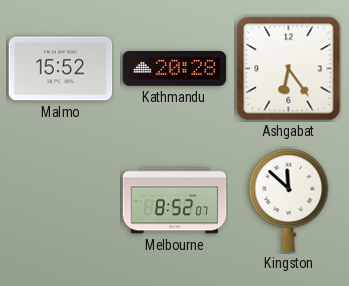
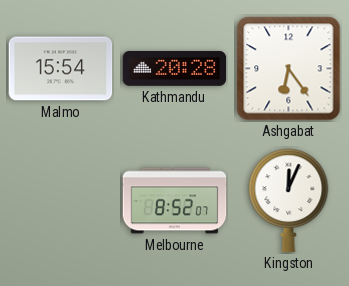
Malmo: 15:52 -> 15:54 (61, 69)
Kingston: 11:52 -> 12:04 (289, 201)
